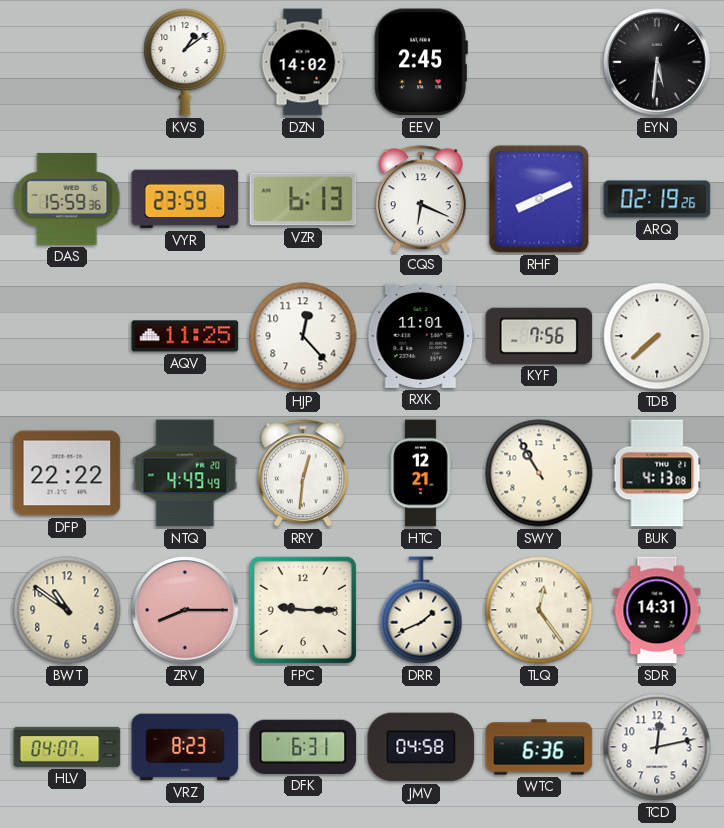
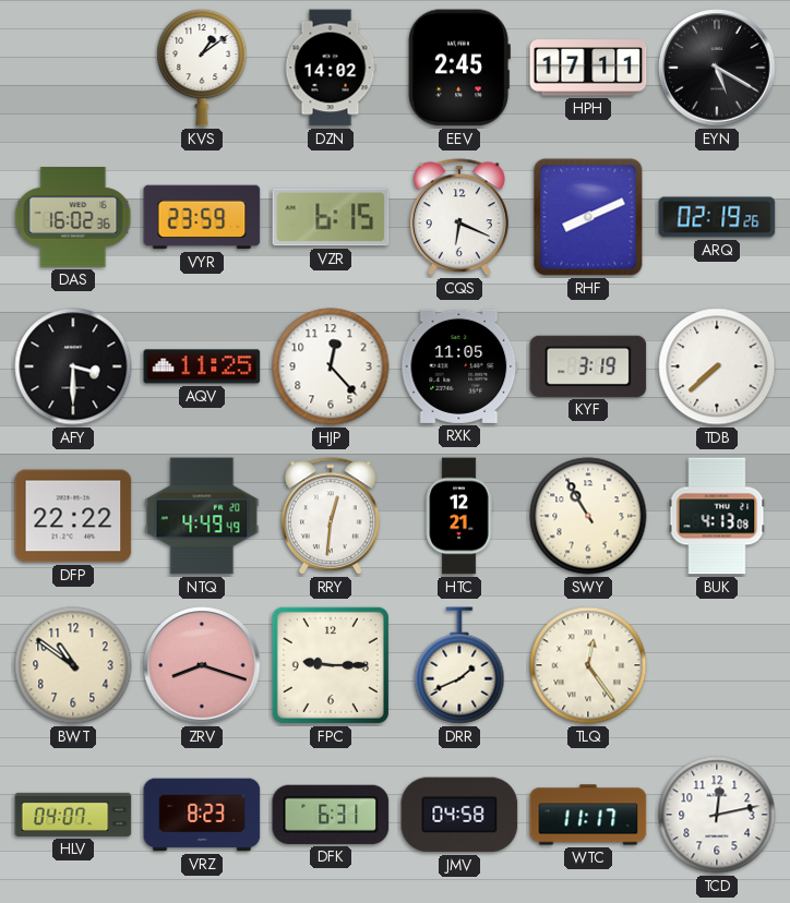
HPH: none -> 17:11 (588, 68)
EYN: 5:31 -> 5:20 (717, 68)
DAS: 15:59 -> 16:02 (73, 218)
VZR: 6:13 -> 6:15 (331, 217)
AFY: none -> 3:30 (73, 366)
RXK: 11:01 -> 11:05 (459, 366)
KYF: 7:56 -> 3:19 (588, 366)
ZRV: 8:15 -> 8:18 (202, 665)
SDR: 14:31 -> none (657, 610)
WTC: 6:36 -> 11:17 (588, 815)
